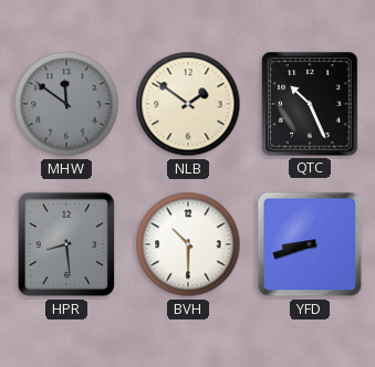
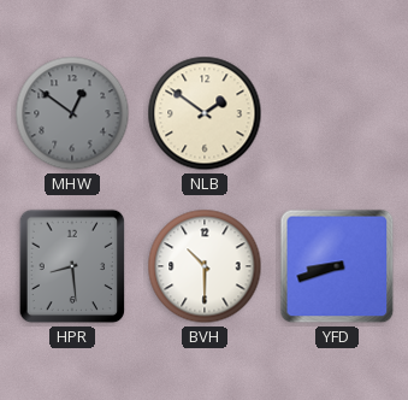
MHW: 11:51 -> 12:51 (72, 113)
QTC: 10:26 -> none (310, 104)
